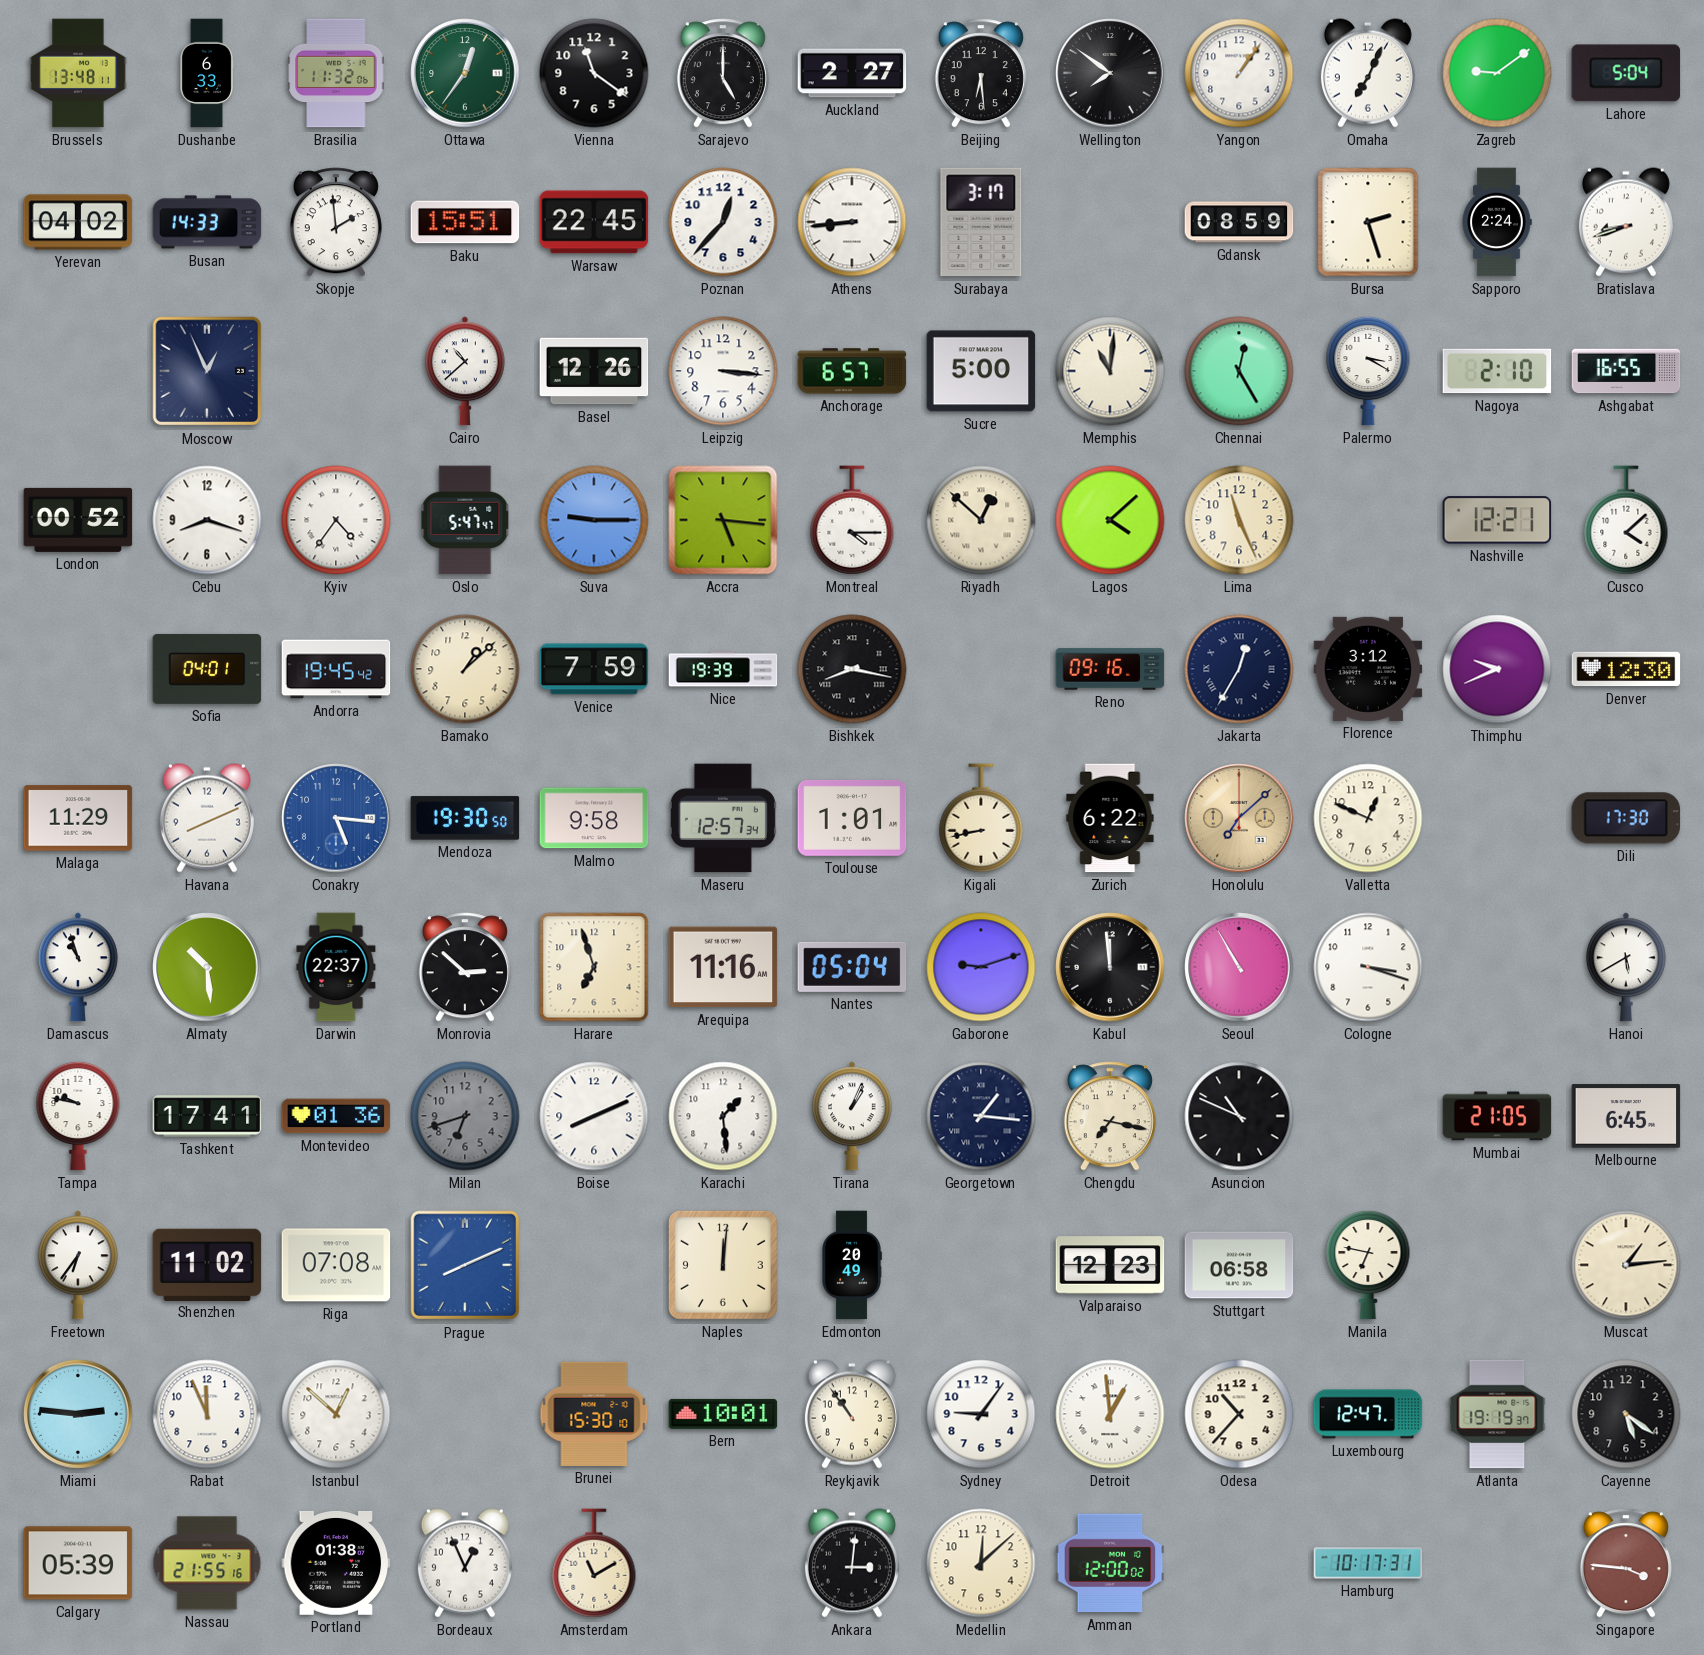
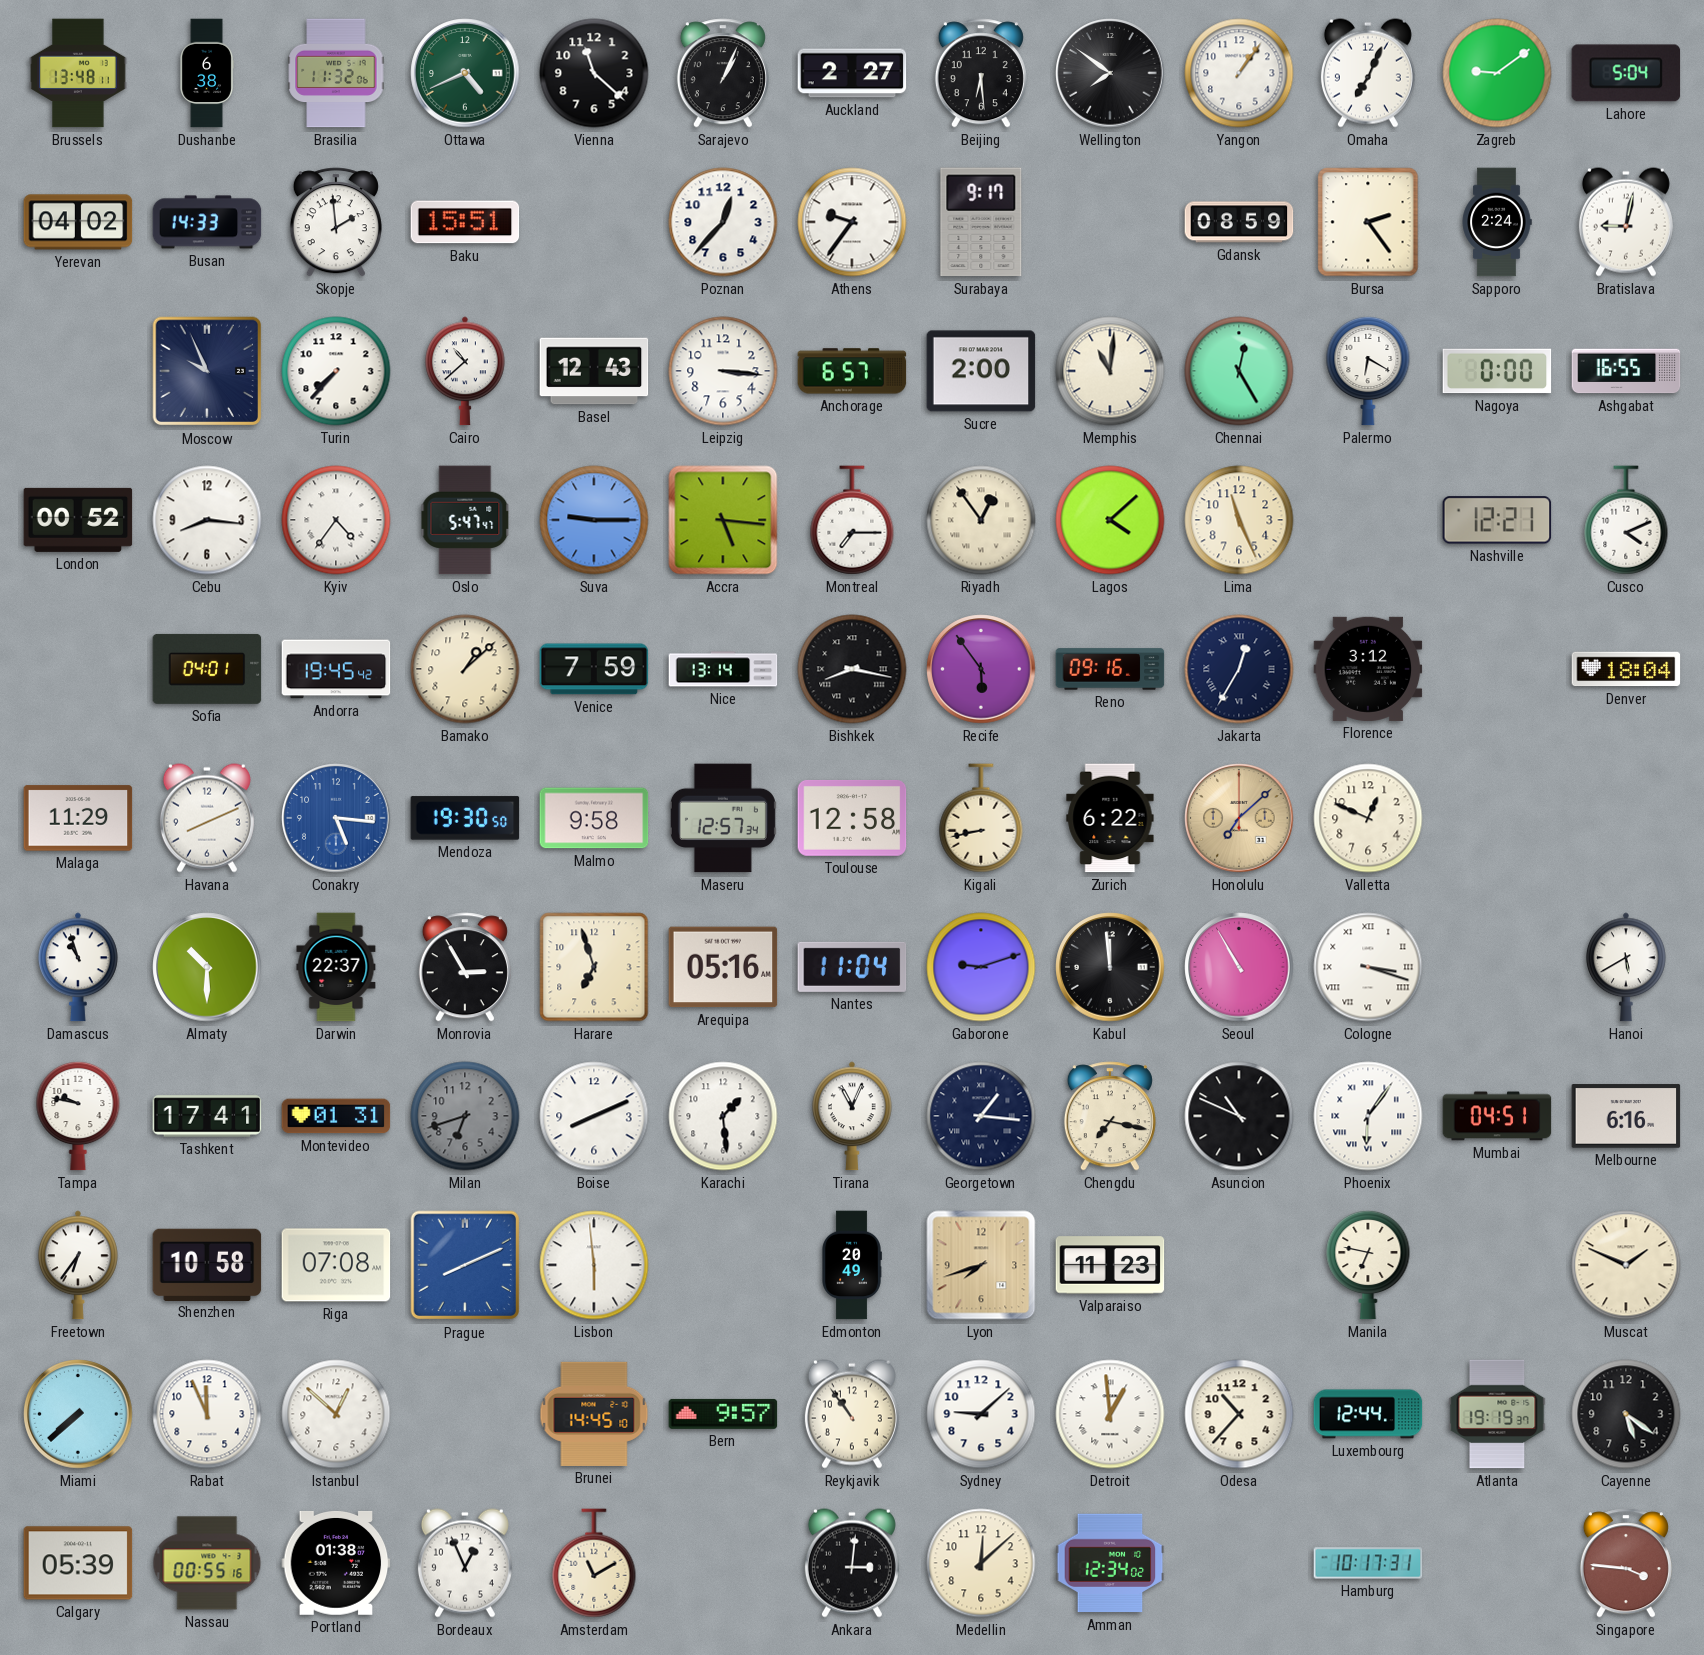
Dushanbe: 6:33 -> 6:38 (207, 73)
Ottawa: 12:36 -> 4:41 (465, 73)
Vienna: 11:21 -> 11:22 (594, 73)
Sarajevo: 5:00 -> 1:04 (723, 73)
Warsaw: 22:45 -> none (594, 222)
Athens: 8:44 -> 9:36 (852, 222)
Surabaya: 3:17 -> 9:17 (981, 222)
Bursa: 2:27 -> 2:24 (1368, 222)
Bratislava: 8:42 -> 9:02 (1626, 222)
Moscow: 12:56 -> 9:56 (207, 371)
Turin: none -> 7:37 (336, 371)
Basel: 12:26 -> 12:43 (594, 371)
Sucre: 5:00 -> 2:00 (981, 371)
Palermo: 3:20 -> 6:20 (1368, 371)
Nagoya: 2:10 -> 0:00 (1497, 371)
Cebu: 8:18 -> 8:16 (207, 520)
Montreal: 4:15 -> 7:15 (852, 520)
Riyadh: 12:52 -> 12:54 (981, 520)
Cusco: 4:08 -> 4:11 (1626, 520)
Nice: 19:39 -> 13:14 (723, 669)
Recife: none -> 5:54 (981, 669)
Thimphu: 9:41 -> none (1497, 669)
Denver: 12:30 -> 18:04 (1626, 669)
Toulouse: 1:01 -> 12:58 (852, 818)
Dili: 17:30 -> none (1626, 818)
Almaty: 10:29 -> 10:30 (207, 967)
Monrovia: 2:52 -> 2:55 (465, 967)
Arequipa: 11:16 -> 05:16 (723, 967)
Nantes: 05:04 -> 11:04 (852, 967)
Cologne numerals: Arabic -> Roman (1368, 967)
Montevideo: 01:36 -> 01:31 (336, 1116)
Tirana: 1:04 -> 11:04 (853, 1116)
Phoenix: none -> 6:06 (1368, 1116)
Mumbai: 21:05 -> 04:51 (1497, 1116)
Melbourne: 6:45 -> 6:16 (1626, 1116)
Shenzhen: 11:02 -> 10:58 (207, 1264)
Lisbon: none -> 5:59 (594, 1265)
Naples: 12:01 -> none (723, 1265)
Lyon: none -> 7:42 (981, 1265)
Valparaiso: 12:23 -> 11:23 (1110, 1265)
Stuttgart: 06:58 -> none (1239, 1265)
Muscat: 1:14 -> 1:49 (1626, 1265)
Miami: 2:46 -> 7:38 (78, 1414)
Brunei: 15:30 -> 14:45 (594, 1414)
Bern: 10:01 -> 9:57 (723, 1414)
Sydney: 9:06 -> 9:08 (981, 1414)
Luxembourg: 12:47 -> 12:44 (1368, 1414)
Nassau: 21:55 -> 00:55 (207, 1563)
Amman: 12:00 -> 12:34 (1110, 1563)
